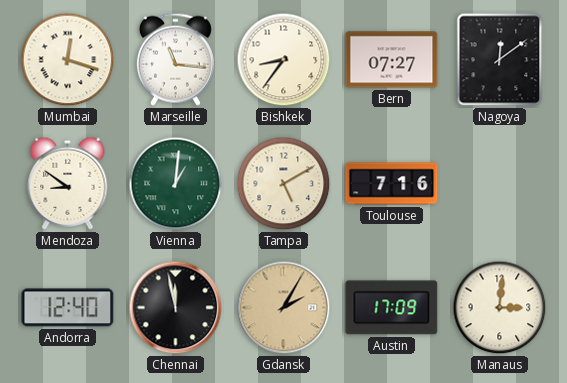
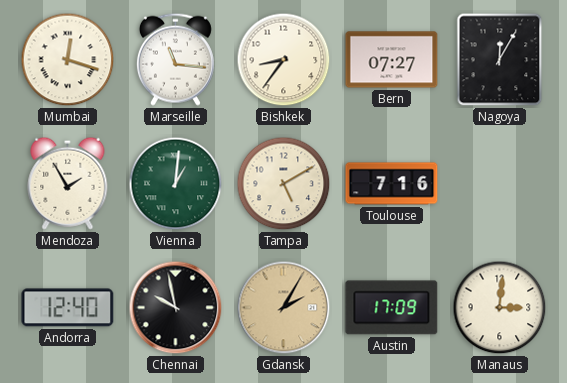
Nagoya: 12:09 -> 12:05 (500, 60)
Mendoza: 8:51 -> 1:55 (68, 183)
Chennai: 11:58 -> 9:58 (176, 308)
